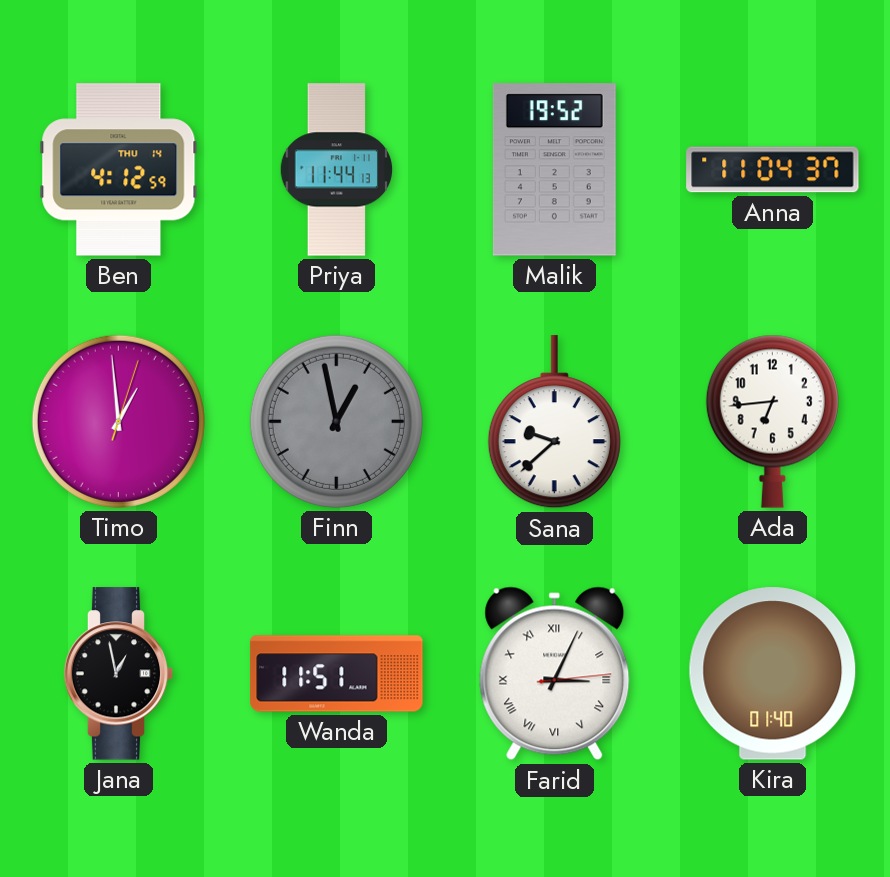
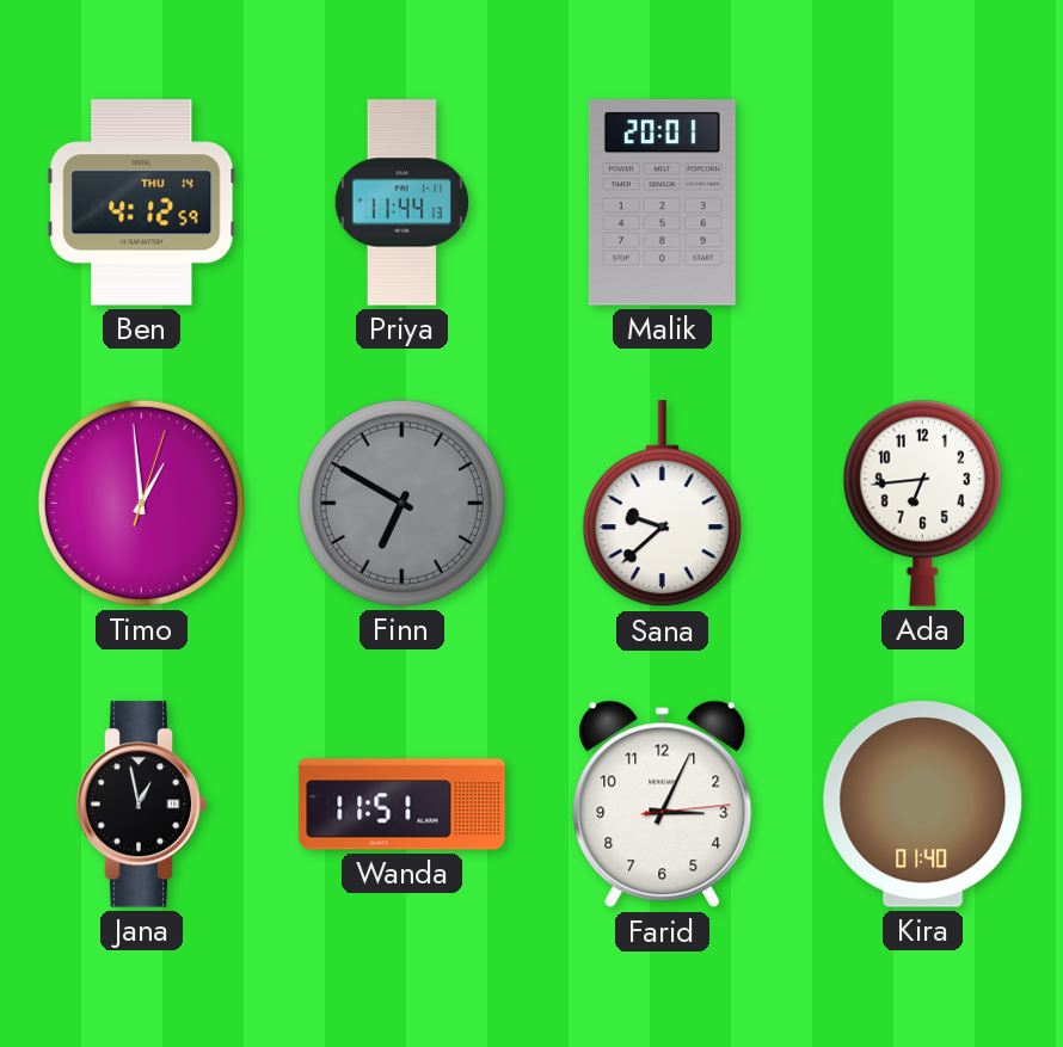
Malik: 19:52 -> 20:01 (662, 203)
Anna: 11:04 -> none (773, 170)
Finn: 12:58 -> 6:50 (401, 503)
Farid numerals: Roman -> Arabic (663, 805)
